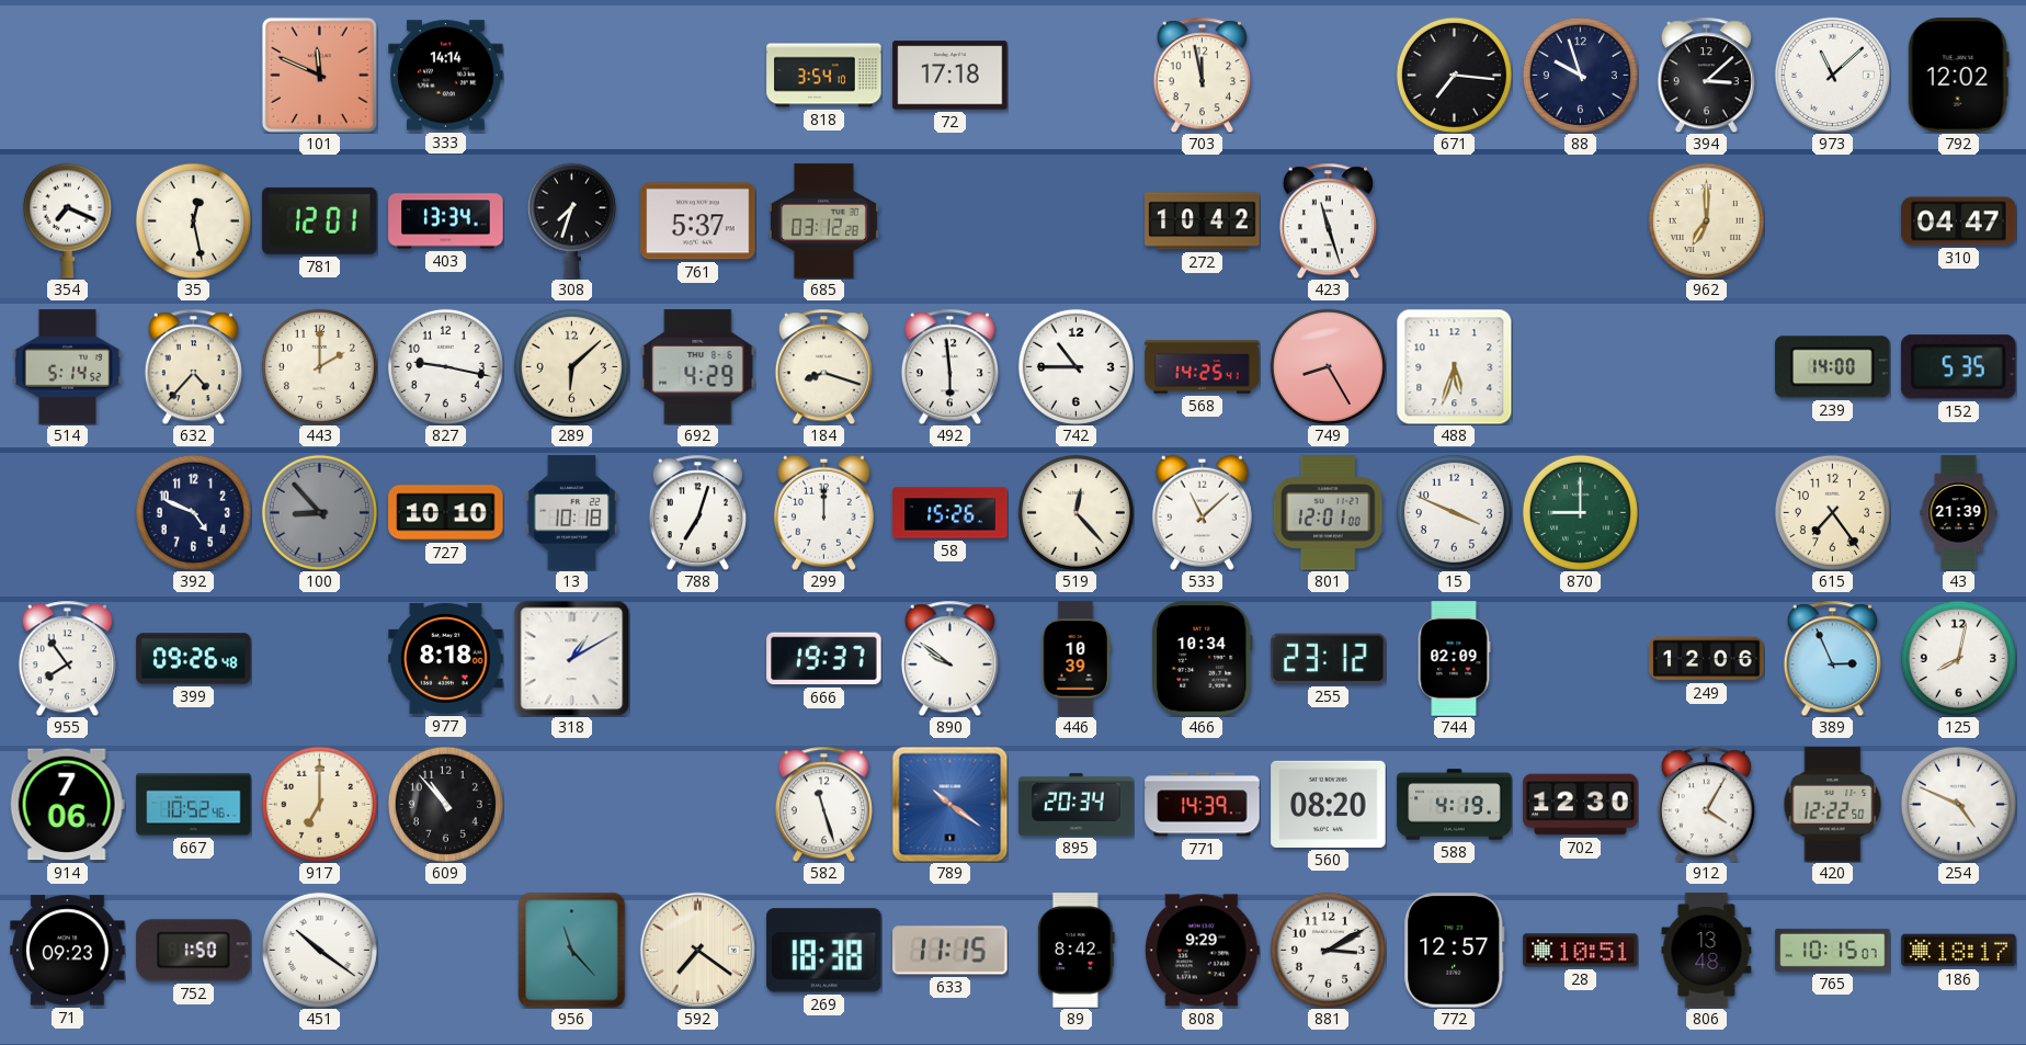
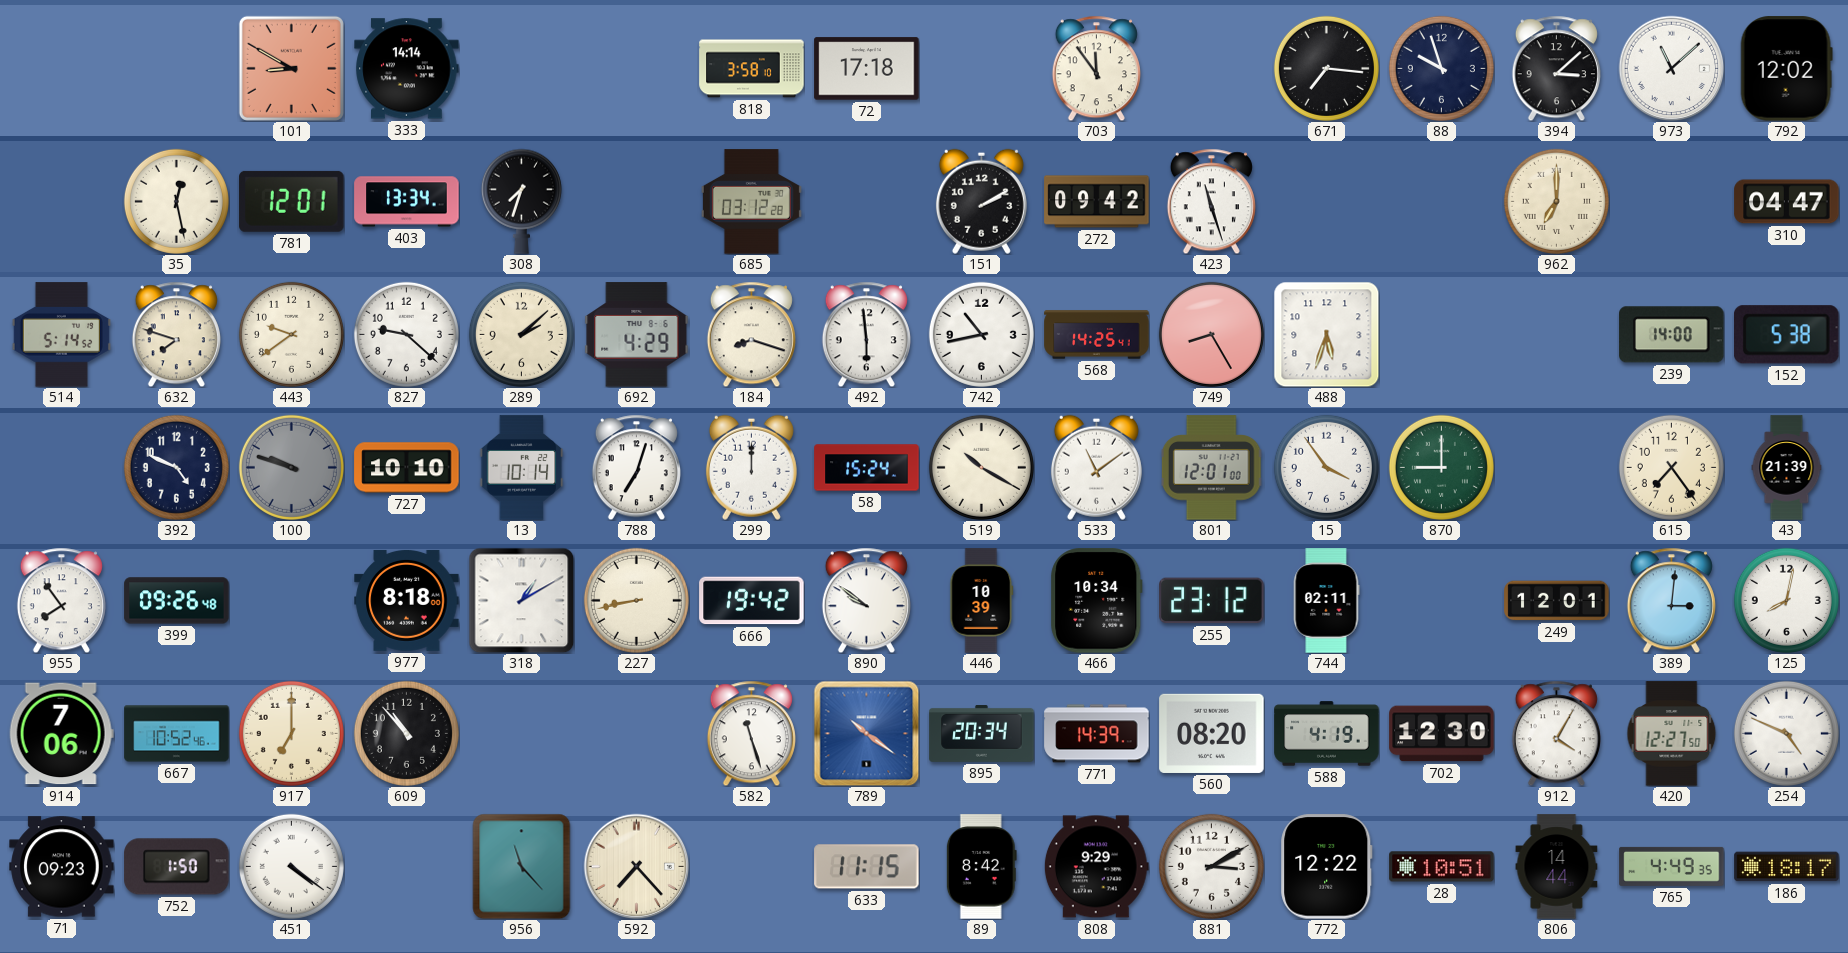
101: 11:49 -> 8:50 (291, 68)
818: 3:54 -> 3:58 (752, 69)
703: 11:58 -> 11:54 (1096, 68)
354: 7:19 -> none (67, 220)
761: 5:37 -> none (698, 222)
151: none -> 2:10 (981, 201)
272: 10:42 -> 09:42 (1097, 202)
632: 4:37 -> 7:48 (176, 334)
443: 2:00 -> 9:39 (291, 334)
827: 9:17 -> 9:22 (406, 334)
289: 6:08 -> 2:08 (521, 334)
742: 10:45 -> 10:43 (981, 334)
152: 5:35 -> 5:38 (1787, 335)
100: 8:53 -> 9:48 (291, 467)
13: 10:18 -> 10:14 (522, 468)
58: 15:26 -> 15:24 (867, 468)
519: 12:23 -> 10:20 (981, 467)
533: 11:08 -> 11:09 (1096, 467)
15: 3:49 -> 3:54 (1326, 467)
227: none -> 8:43 (636, 600)
666: 19:37 -> 19:42 (752, 601)
744: 02:09 -> 02:11 (1326, 601)
249: 12:06 -> 12:01 (1557, 601)
389: 2:56 -> 3:01 (1671, 600)
420: 12:22 -> 12:27 (1672, 734)
451: 10:21 -> 4:21 (291, 866)
592: 7:21 -> 7:23 (636, 866)
269: 18:38 -> none (824, 951)
772: 12:57 -> 12:22 (1327, 867)
806: 13:48 -> 14:44 (1557, 867)
765: 10:15 -> 4:49 (1672, 866)
